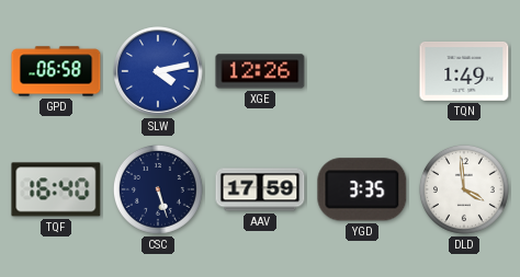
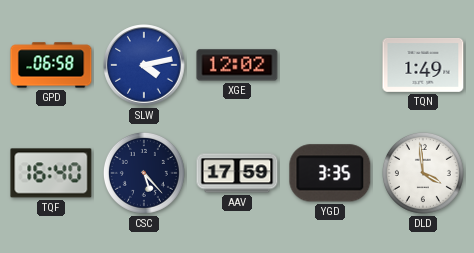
XGE: 12:26 -> 12:02 (237, 65)
CSC: 5:27 -> 5:23 (144, 173)
